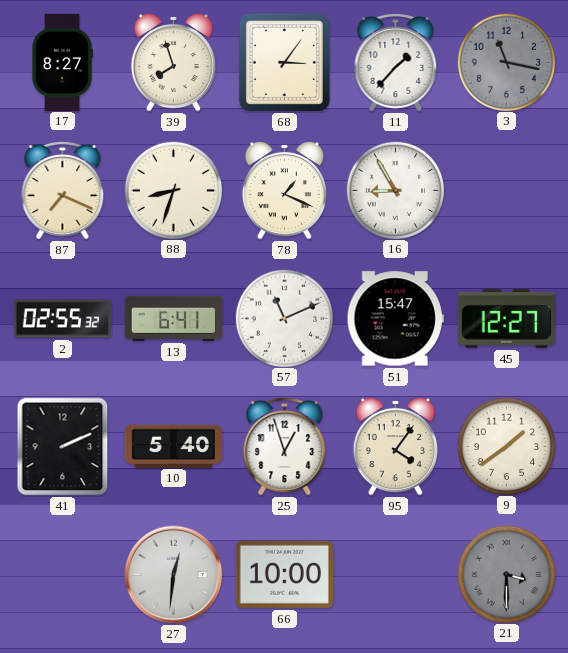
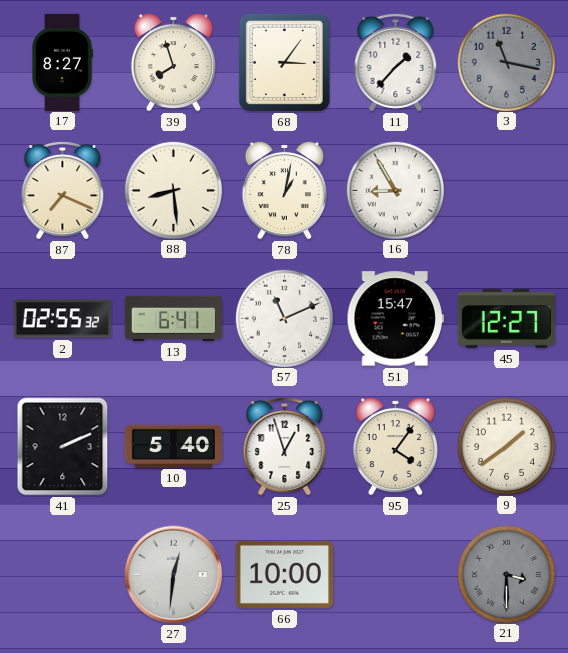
88: 8:33 -> 8:29 (173, 190)
78: 1:19 -> 1:02 (284, 190)
